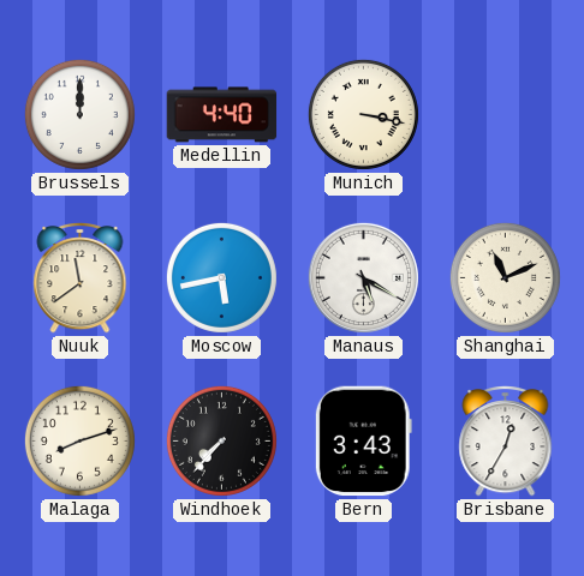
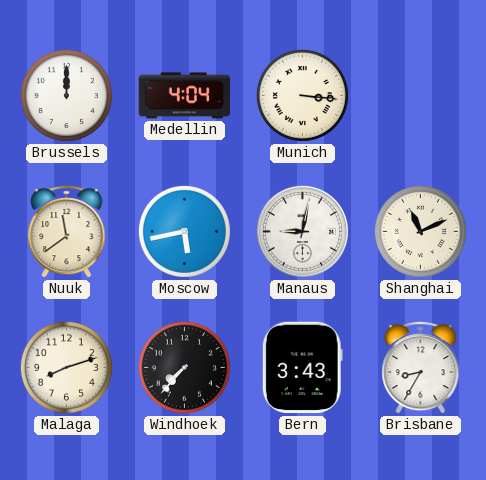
Medellin: 4:40 -> 4:04 (185, 96)
Munich: 3:17 -> 3:16 (302, 95)
Manaus: 5:20 -> 9:02 (302, 231)
Brisbane: 12:35 -> 8:35 (421, 368)
